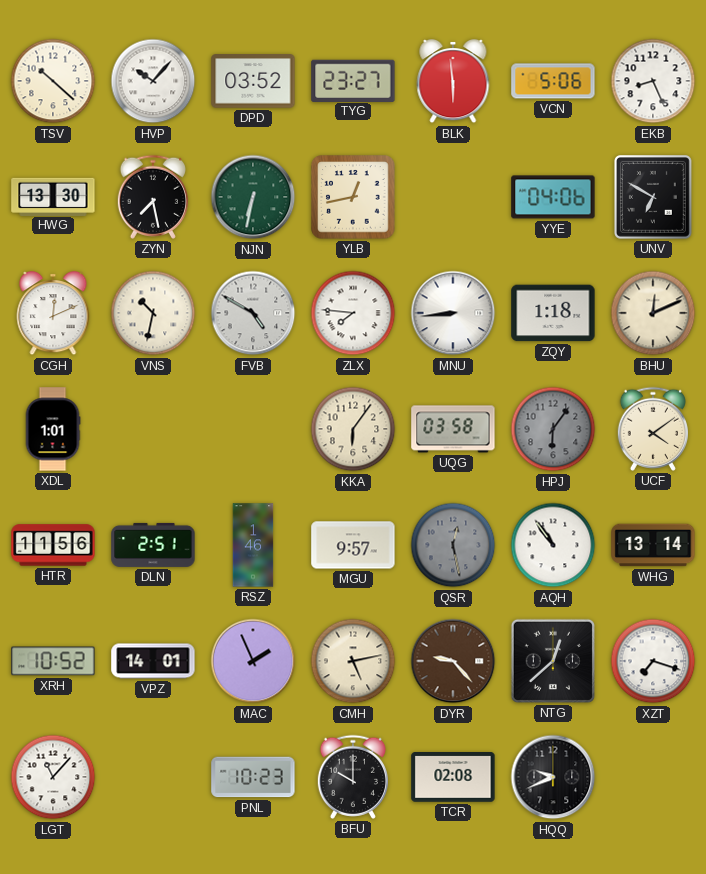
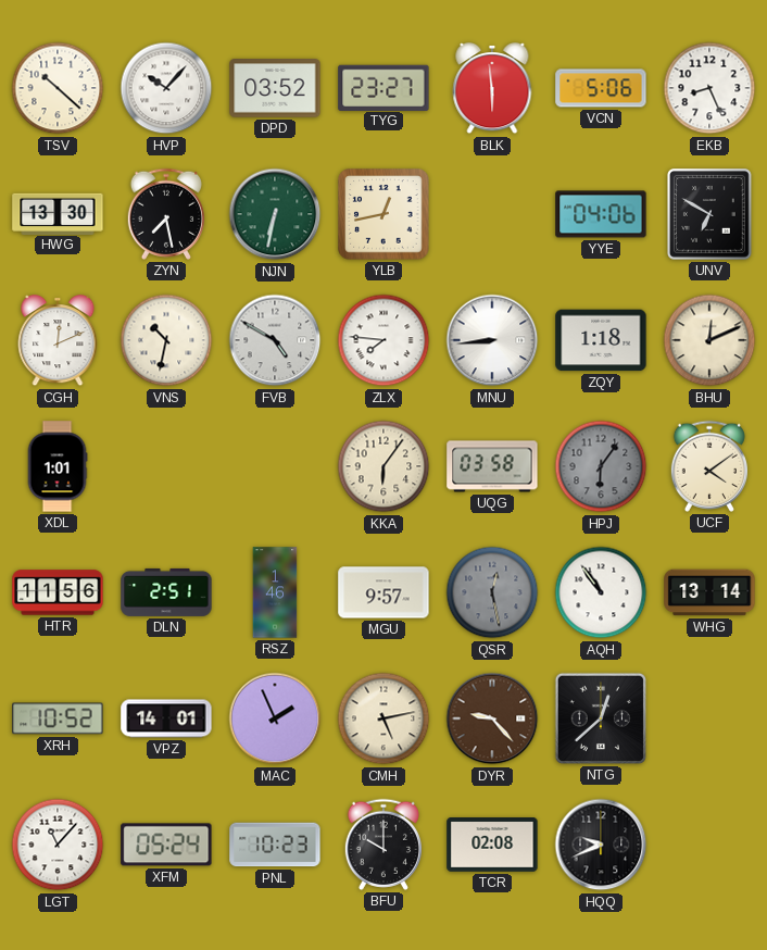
XZT: 7:18 -> none (653, 661)
XFM: none -> 05:24 (166, 845)
